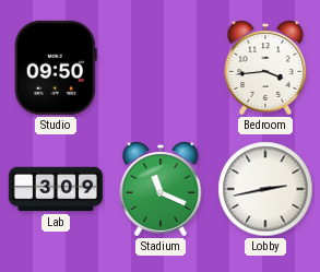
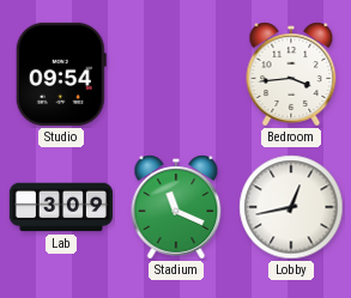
Studio: 09:50 -> 09:54 (61, 74)
Lobby: 2:43 -> 12:43 (291, 207)
